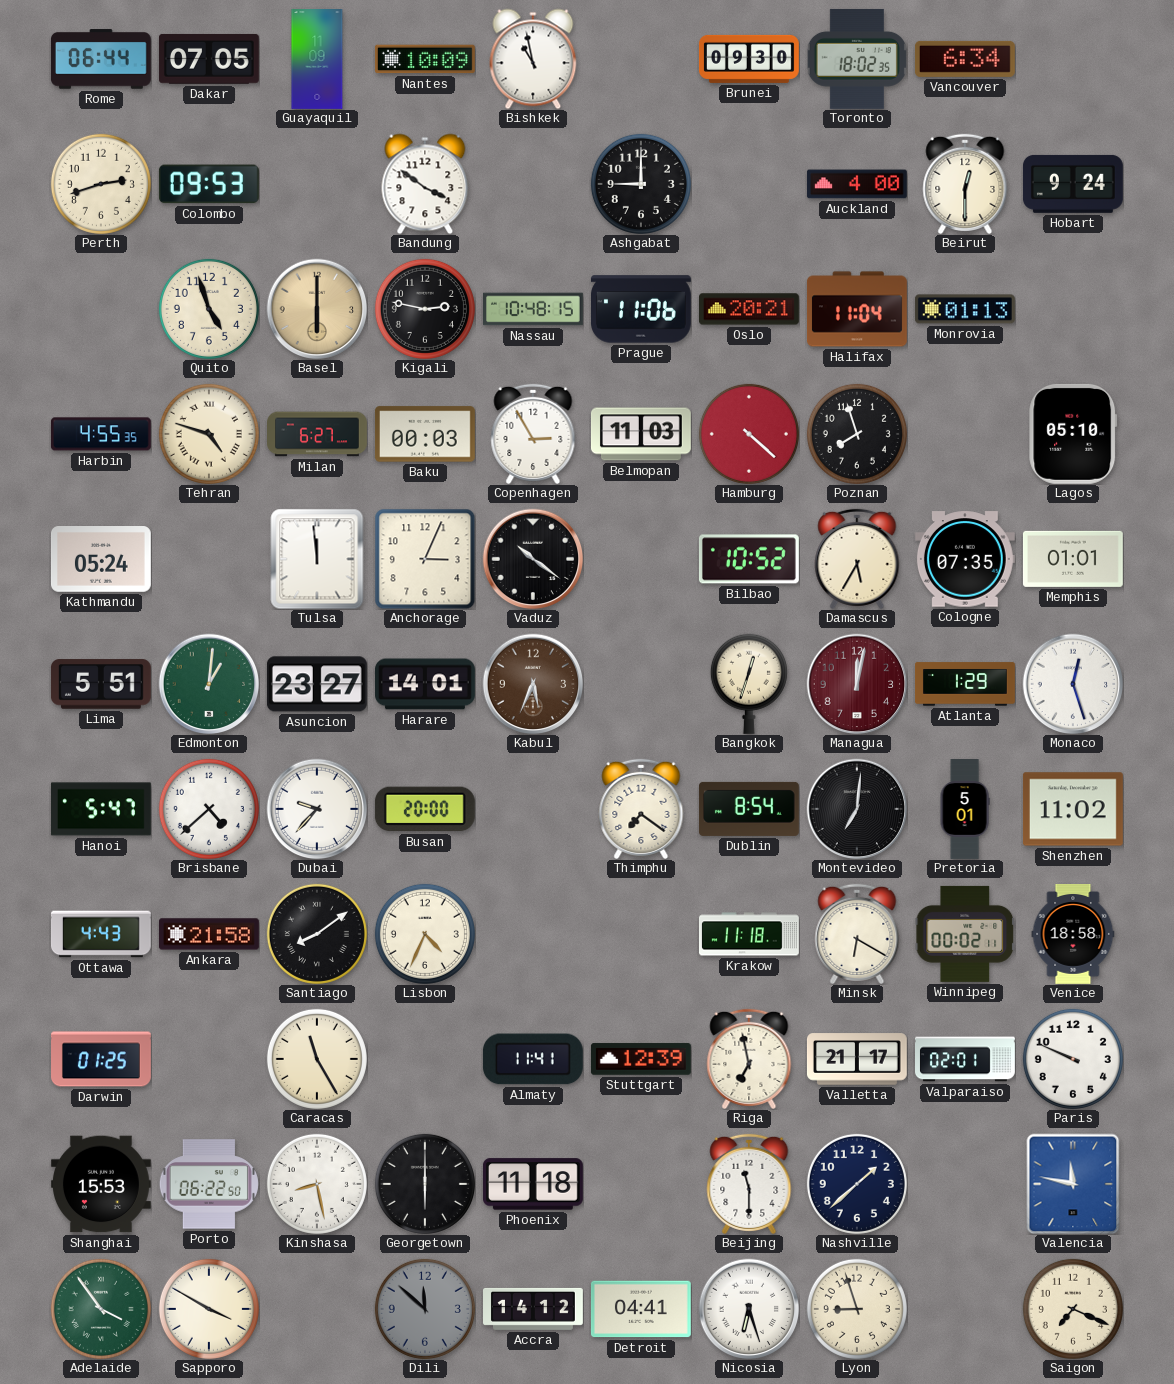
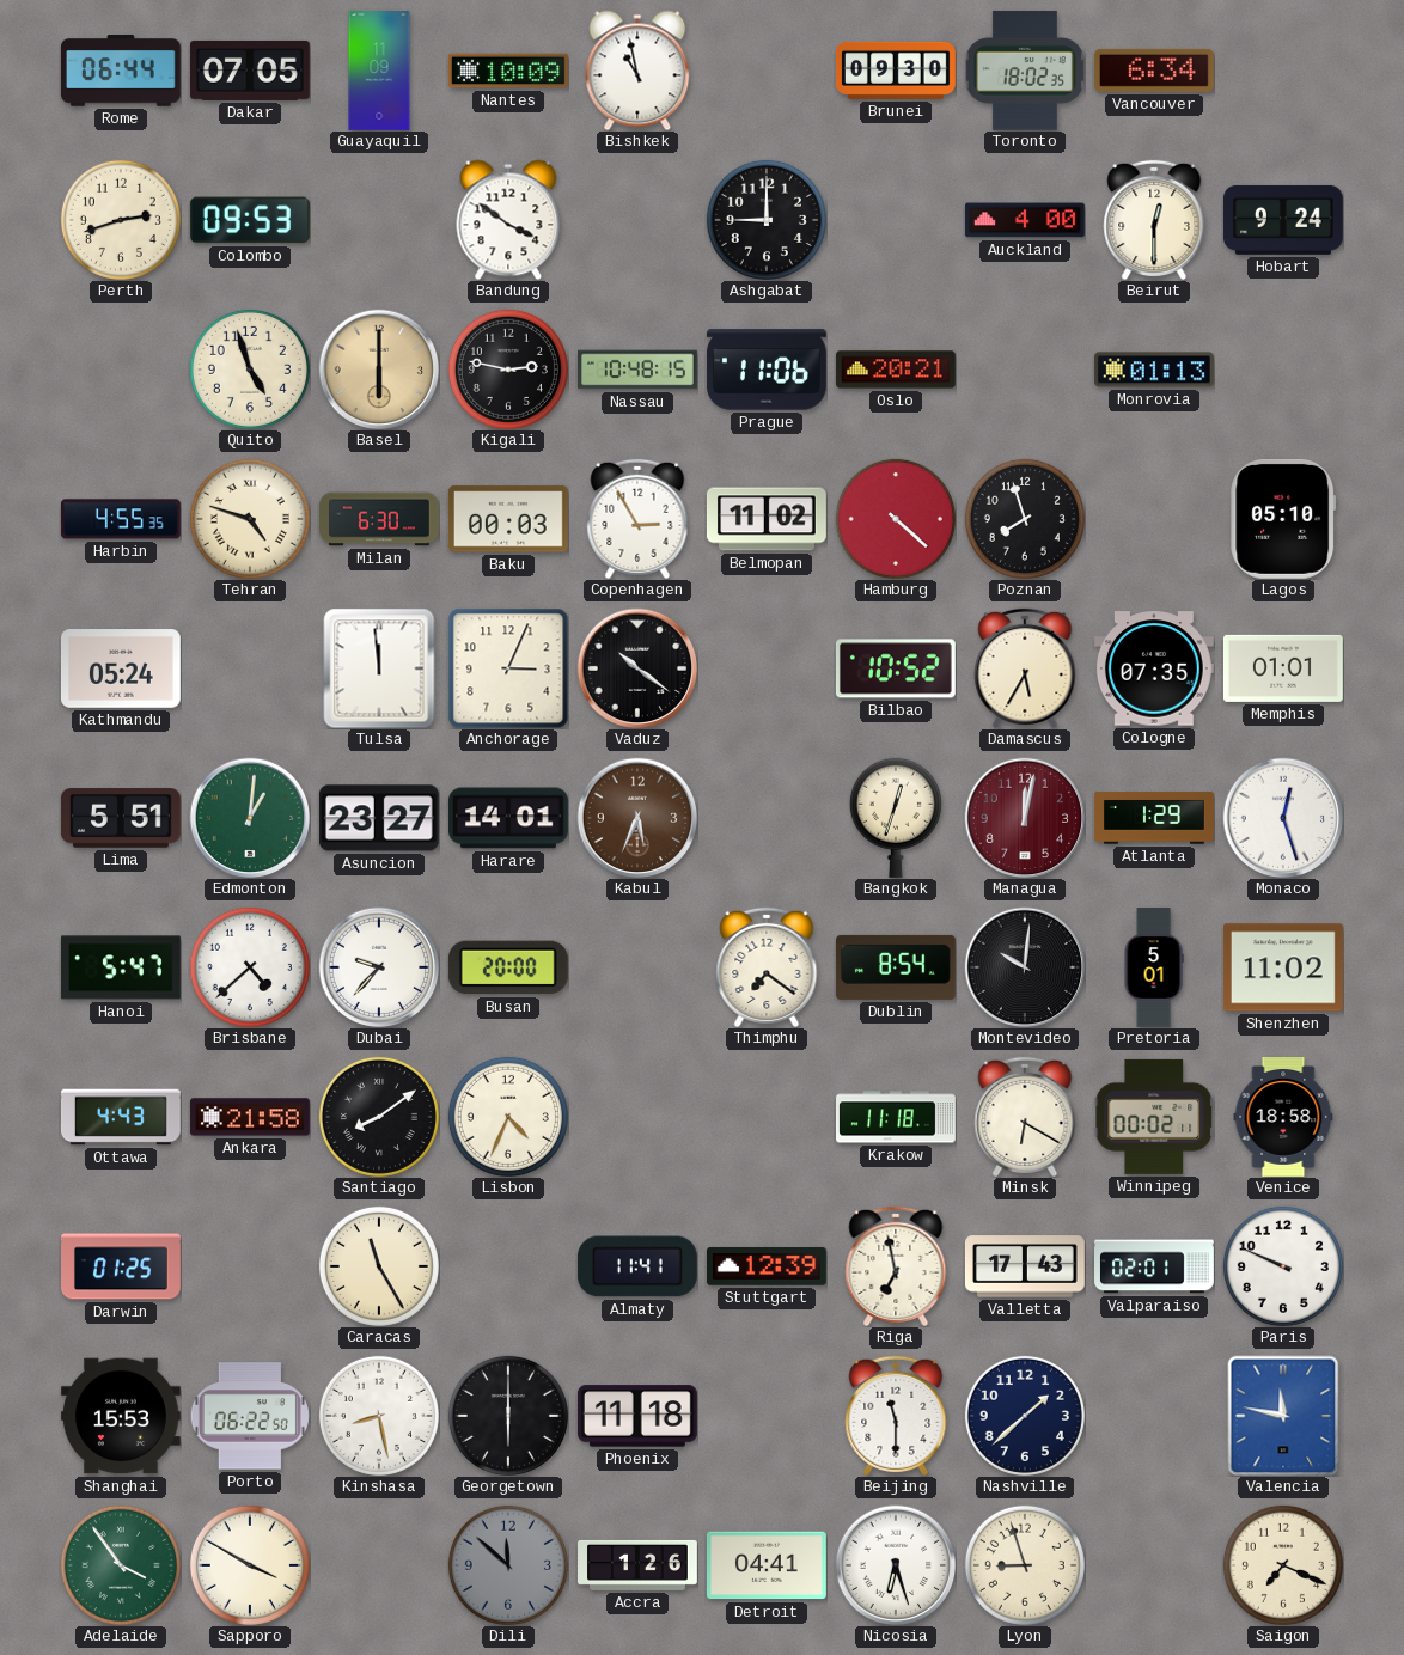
Halifax: 11:04 -> none (857, 309)
Milan: 6:27 -> 6:30 (380, 519)
Belmopan: 11:03 -> 11:02 (767, 519)
Montevideo: 7:01 -> 10:01 (1025, 967)
Valletta: 21:17 -> 17:43 (1025, 1266)
Accra: 14:12 -> 1:26 (639, 1565)
